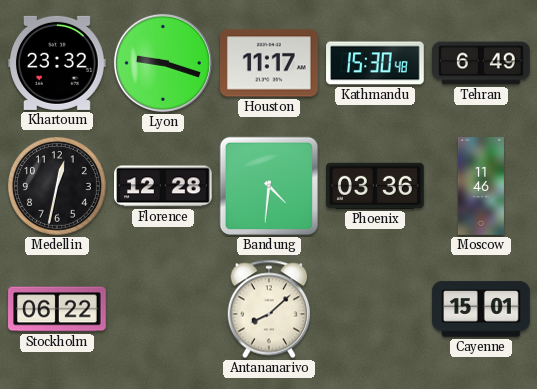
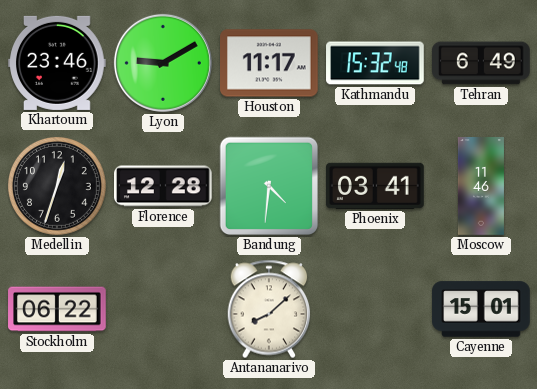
Khartoum: 23:32 -> 23:46 (58, 63)
Lyon: 9:18 -> 9:10 (163, 63)
Kathmandu: 15:30 -> 15:32 (375, 63)
Medellin: 12:32 -> 12:33 (57, 186)
Phoenix: 03:36 -> 03:41 (376, 186)
